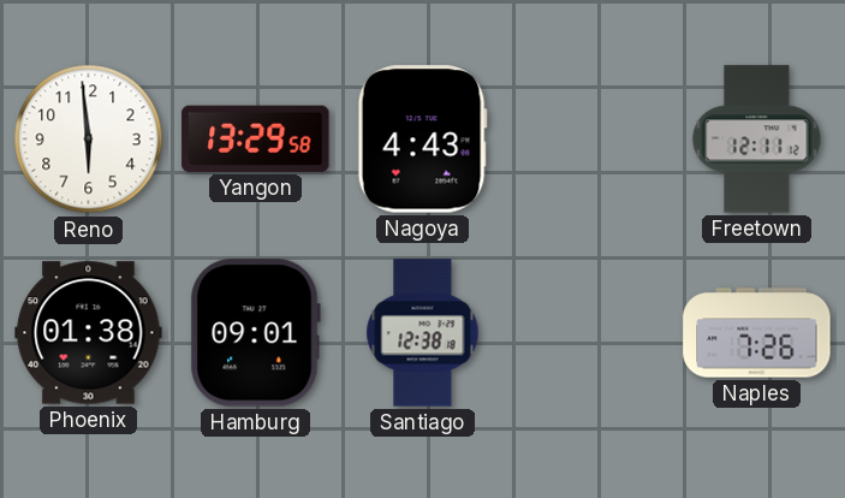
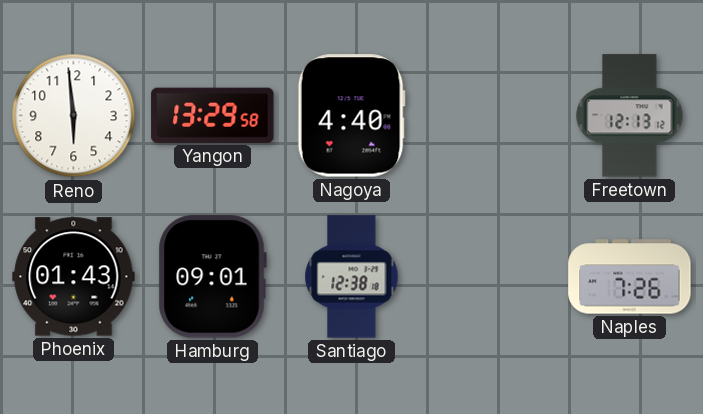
Nagoya: 4:43 -> 4:40 (351, 116)
Freetown: 12:11 -> 12:13 (630, 116)
Phoenix: 01:38 -> 01:43 (74, 277)
